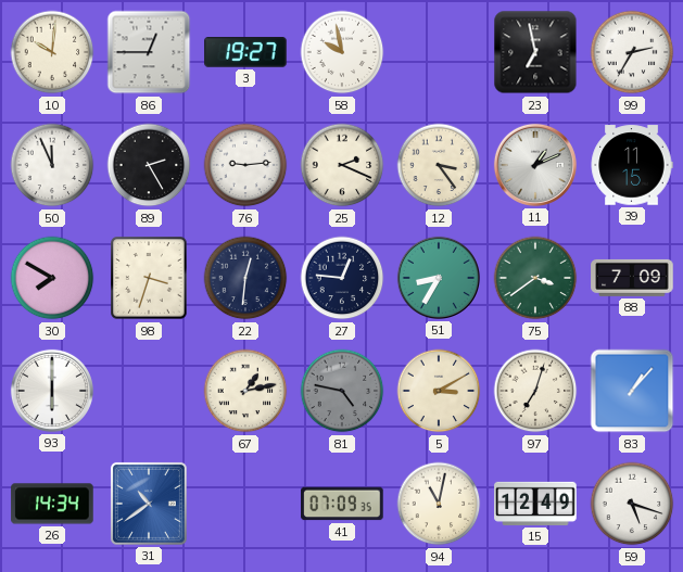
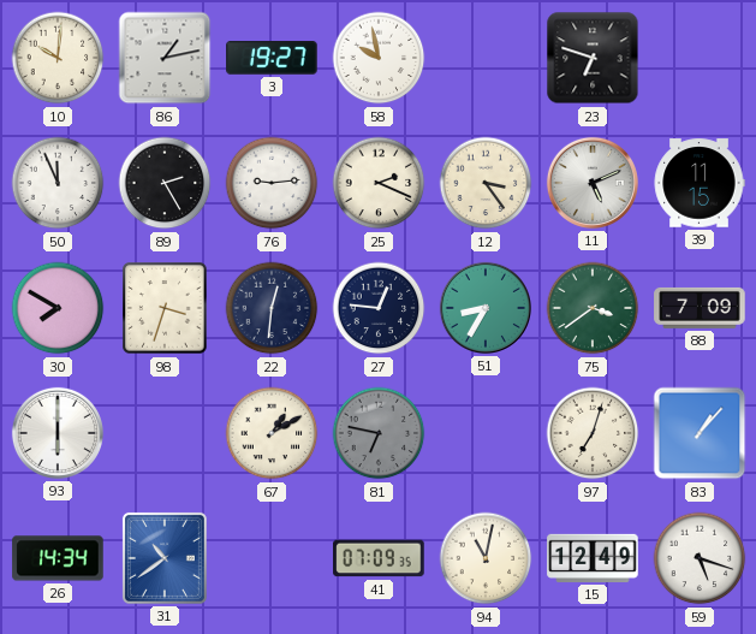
86: 12:45 -> 1:13 (165, 58)
23: 6:58 -> 6:48 (593, 58)
99: 2:35 -> none (632, 52)
11: 1:11 -> 5:11 (593, 183)
67: 1:13 -> 1:10 (272, 433)
81: 4:47 -> 6:47 (379, 433)
5: 3:10 -> none (439, 391)
